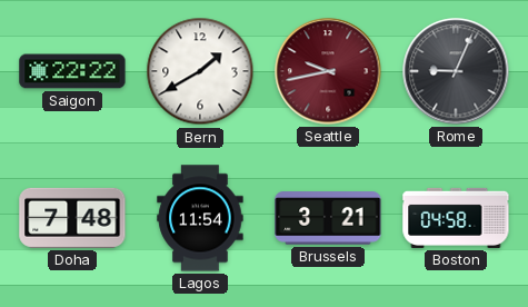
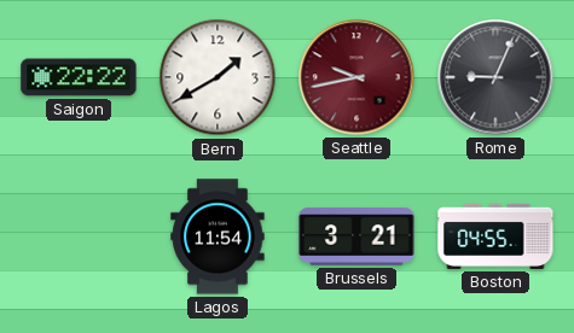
Doha: 7:48 -> none (72, 218)
Boston: 04:58 -> 04:55 (495, 236)
